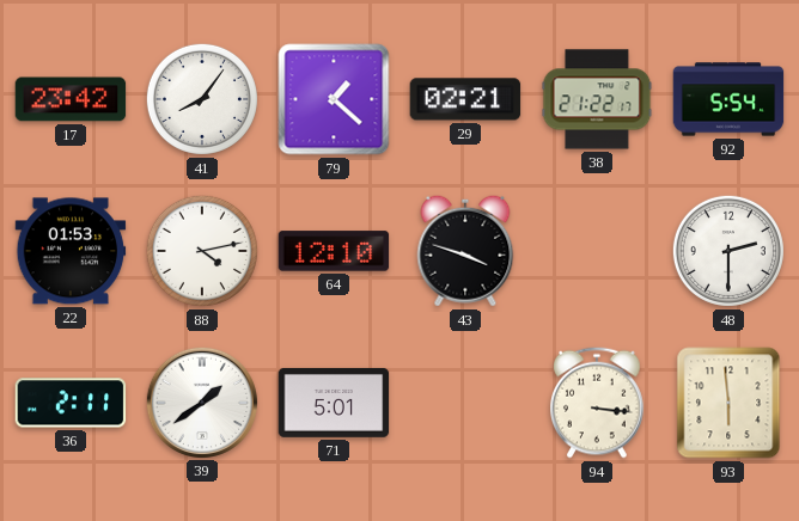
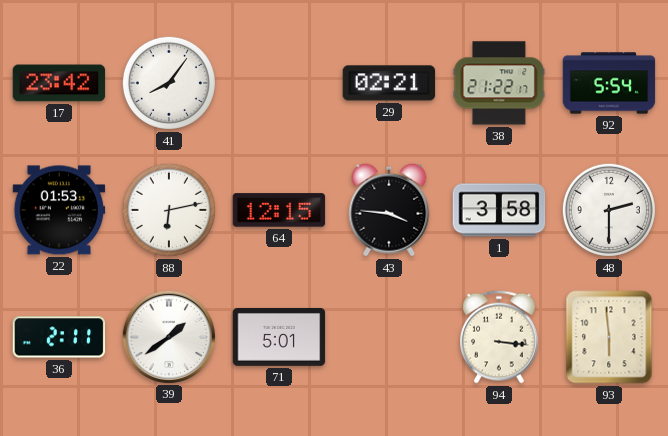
79: 1:22 -> none (334, 99)
88: 4:13 -> 6:13 (169, 210)
64: 12:10 -> 12:15 (279, 210)
43: 3:48 -> 3:46 (389, 210)
1: none -> 3:58 (499, 210)
